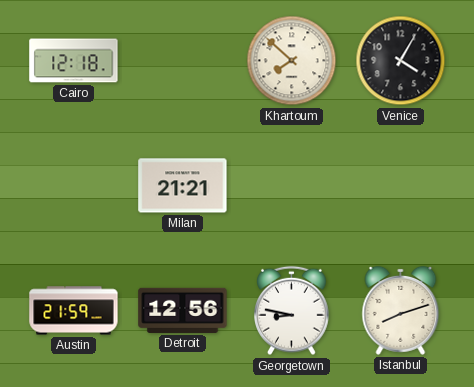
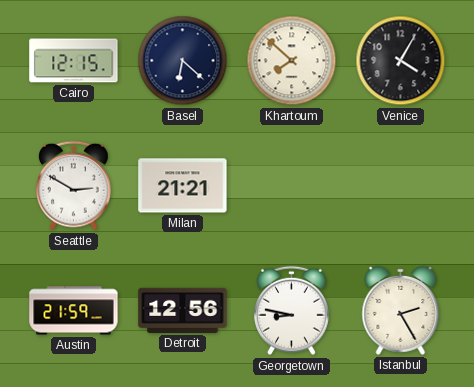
Cairo: 12:18 -> 12:15 (74, 61)
Basel: none -> 6:22 (183, 61)
Seattle: none -> 2:50 (74, 186)
Istanbul: 8:12 -> 2:25 (401, 310)
